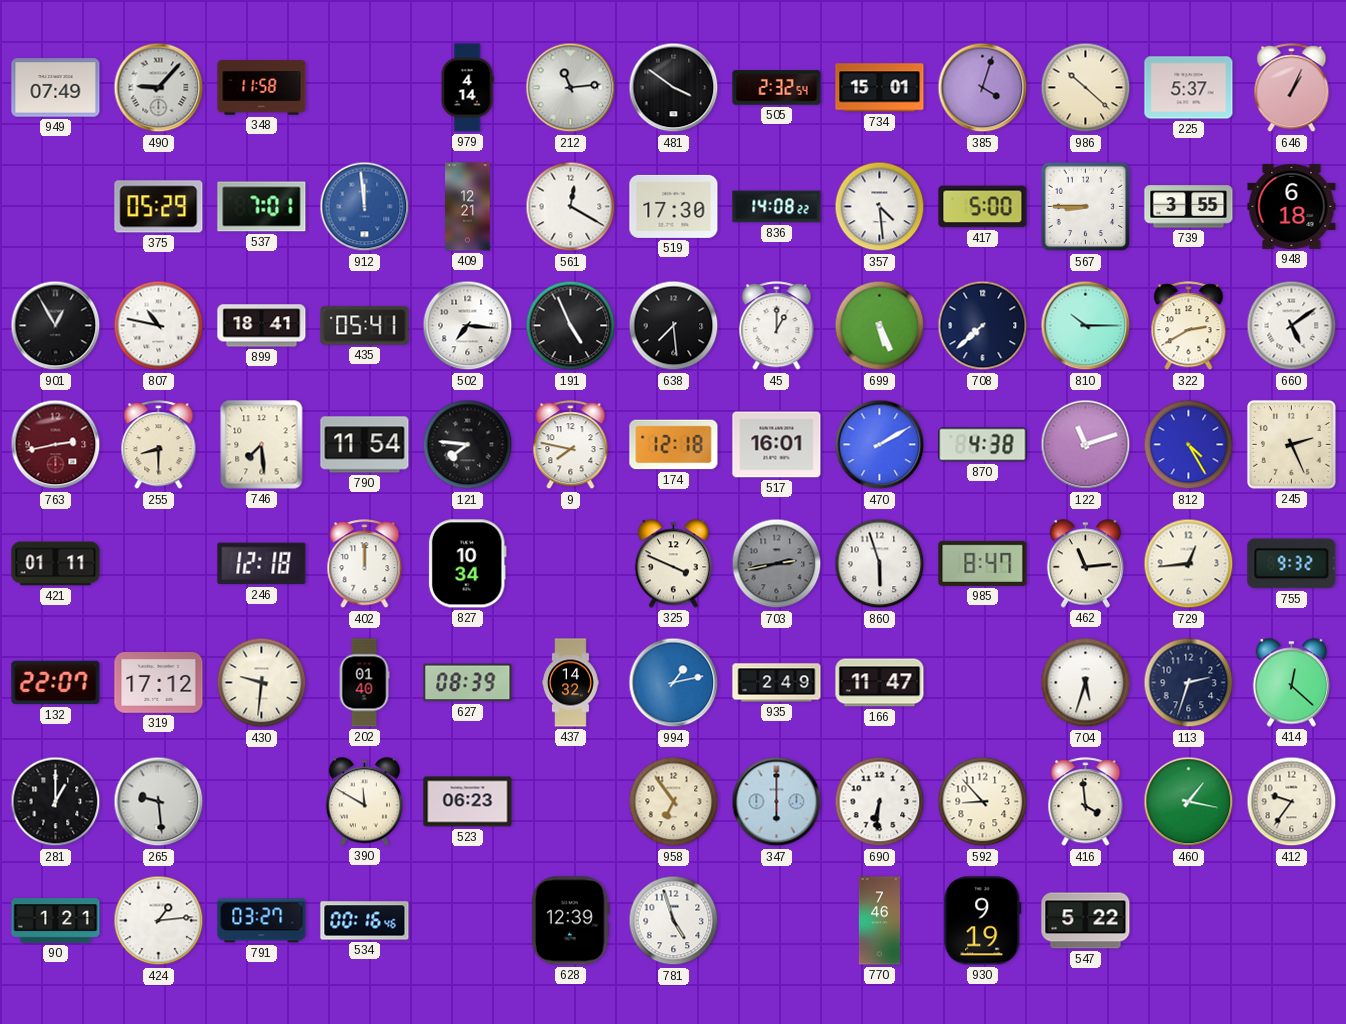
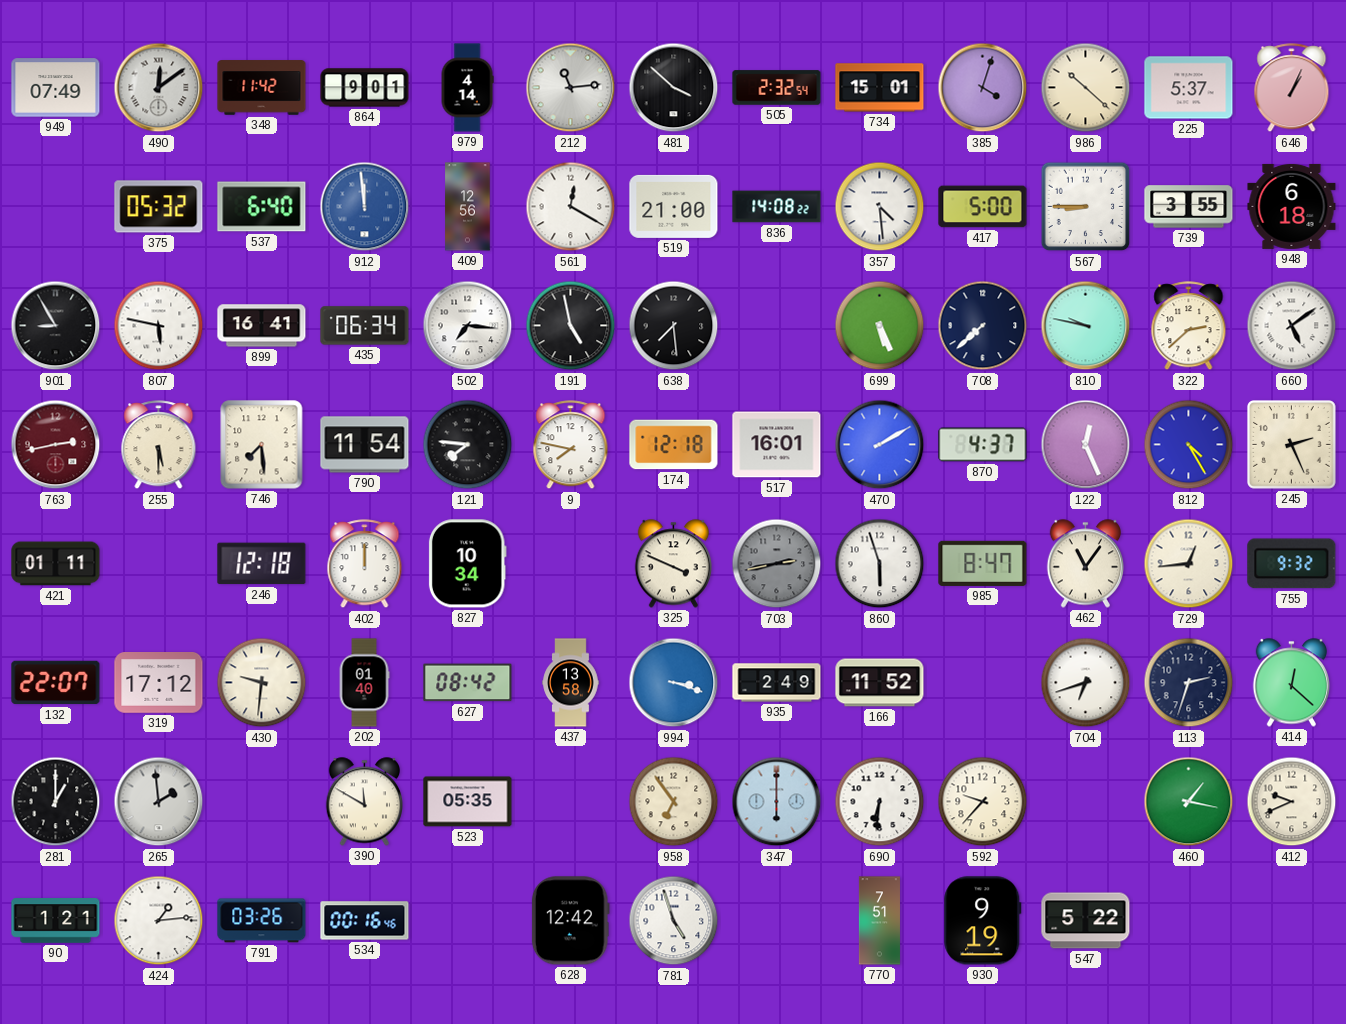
490: 9:07 -> 12:09 (159, 88)
348: 11:58 -> 11:42 (262, 88)
864: none -> 9:01 (365, 88)
481: 3:51 -> 3:52 (674, 88)
375: 05:29 -> 05:32 (159, 207)
537: 7:01 -> 6:40 (262, 207)
409: 12:21 -> 12:56 (468, 207)
519: 17:30 -> 21:00 (674, 206)
901: 12:55 -> 8:55 (56, 326)
807: 10:47 -> 5:47 (159, 326)
899: 18:41 -> 16:41 (262, 326)
435: 05:41 -> 06:34 (365, 326)
191: 4:56 -> 4:58 (571, 326)
45: 1:00 -> none (777, 326)
810: 10:15 -> 9:47 (1086, 326)
322: 2:40 -> 2:38 (1189, 326)
255: 8:30 -> 5:30 (159, 445)
870: 4:38 -> 4:37 (983, 445)
122: 11:12 -> 12:26 (1086, 445)
462: 11:14 -> 11:06 (1086, 564)
627: 08:39 -> 08:42 (468, 683)
437: 14:32 -> 13:58 (571, 683)
994: 1:13 -> 3:18 (674, 683)
166: 11:47 -> 11:52 (880, 683)
704: 5:33 -> 6:42 (1086, 683)
265: 9:29 -> 1:59 (159, 802)
523: 06:23 -> 05:35 (468, 802)
592: 8:53 -> 9:37 (983, 802)
416: 3:59 -> none (1086, 802)
412: 9:36 -> 9:41 (1292, 802)
791: 03:27 -> 03:26 (262, 921)
628: 12:39 -> 12:42 (570, 921)
770: 7:46 -> 7:51 (879, 921)
